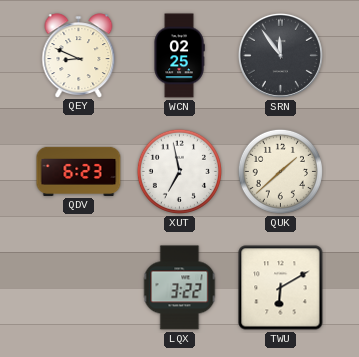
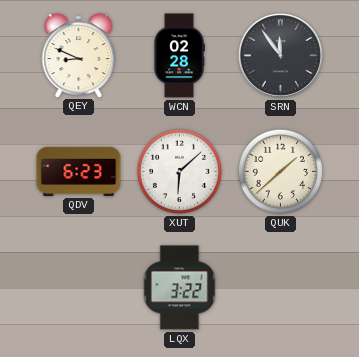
WCN: 02:25 -> 02:28 (179, 56)
XUT: 6:58 -> 6:08 (179, 171)
TWU: 6:10 -> none (281, 288)
